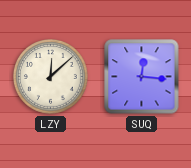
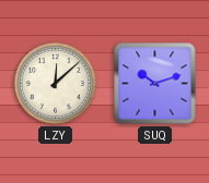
SUQ: 12:16 -> 10:12 (155, 84)
